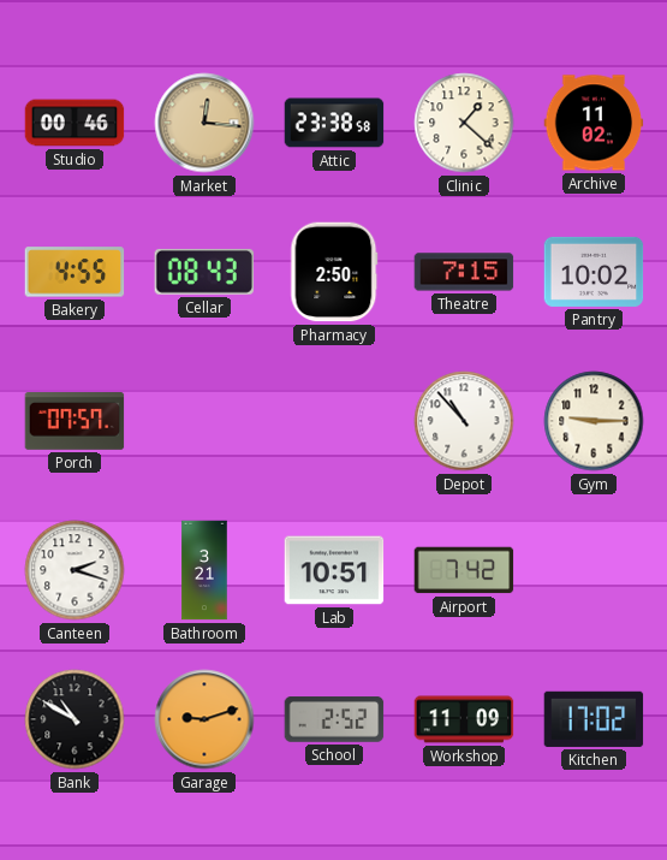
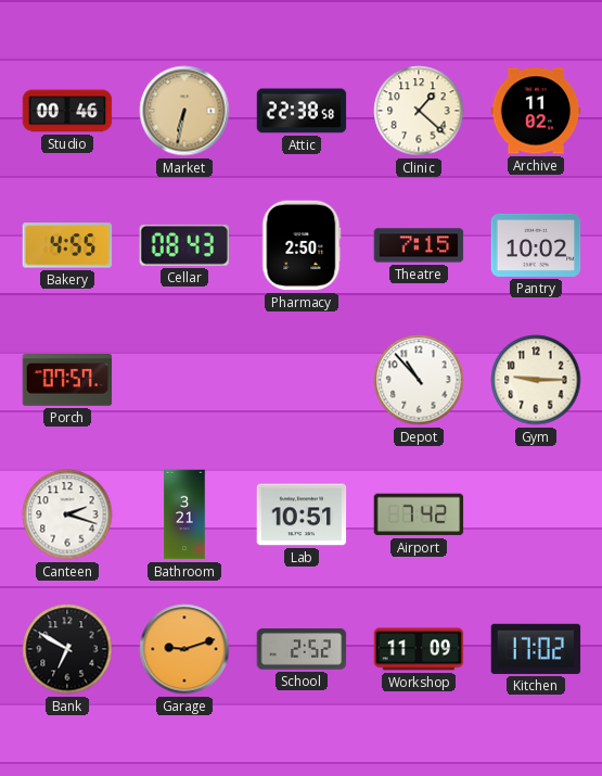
Market: 12:16 -> 6:32 (184, 111)
Attic: 23:38 -> 22:38 (302, 111)
Bank: 10:50 -> 6:50 (67, 649)
